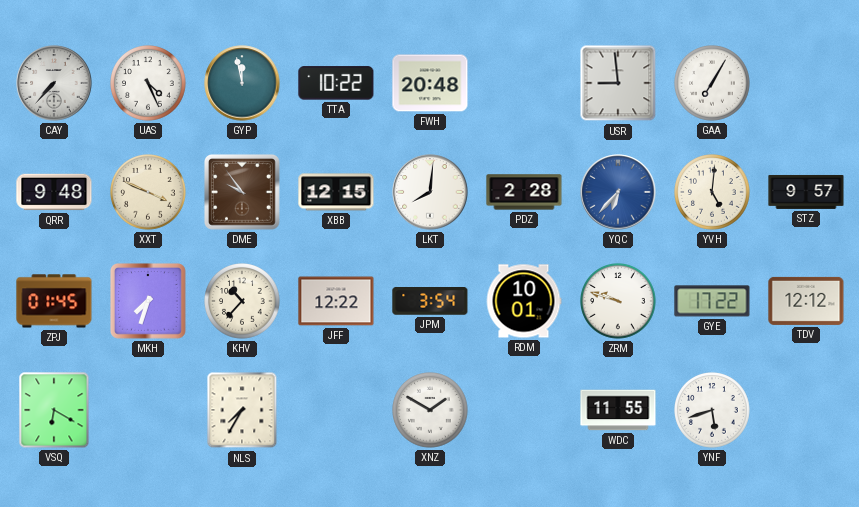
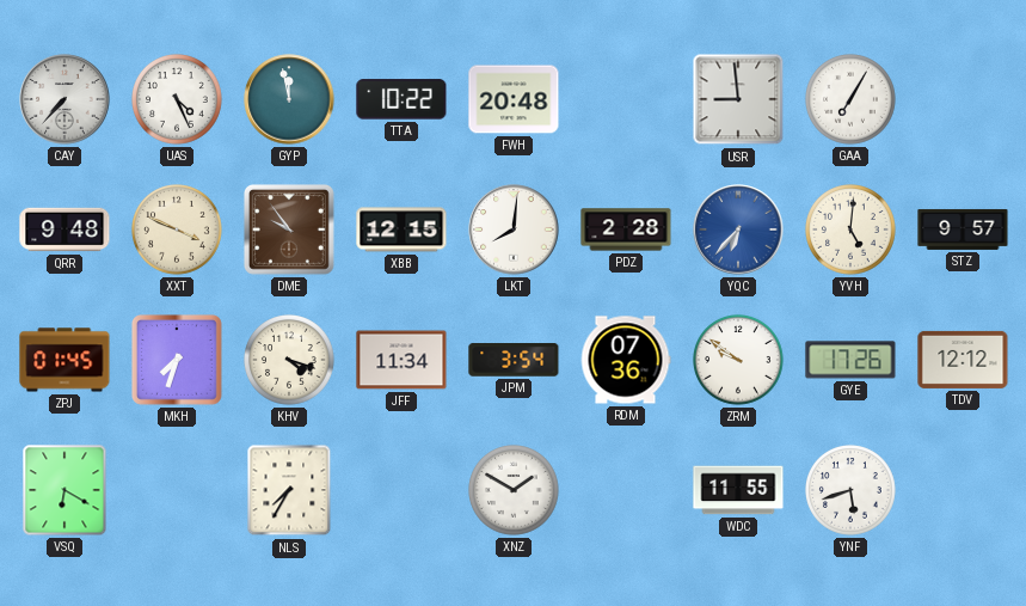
KHV: 10:37 -> 4:18 (290, 361)
JFF: 12:22 -> 11:34 (401, 360)
RDM: 10:01 -> 07:36 (626, 360)
ZRM: 9:48 -> 9:51 (739, 361)
GYE: 17:22 -> 17:26 (850, 360)
